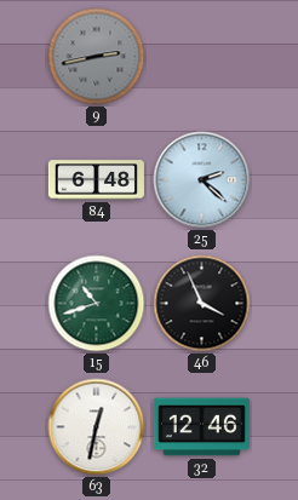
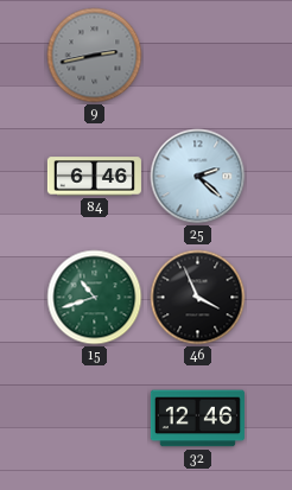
84: 6:48 -> 6:46 (94, 177)
63: 12:32 -> none (97, 427)
